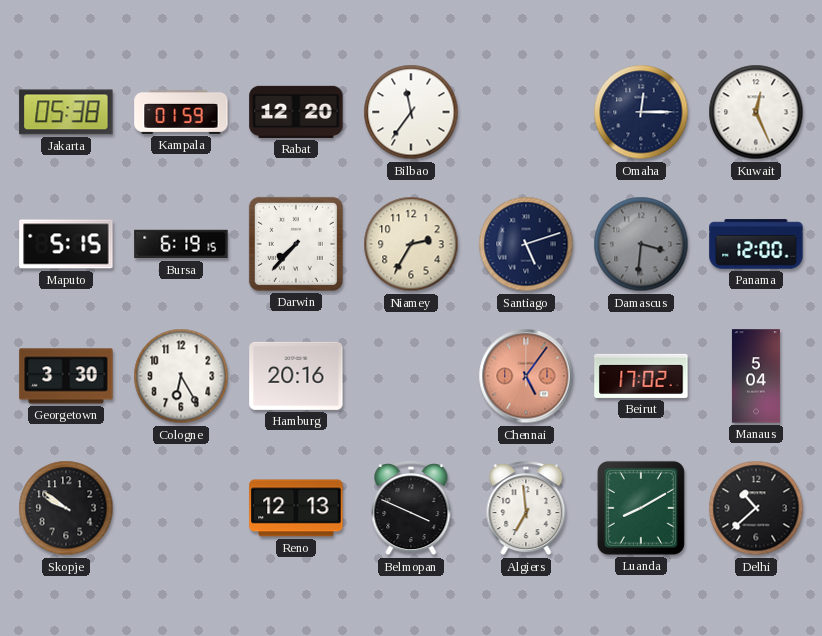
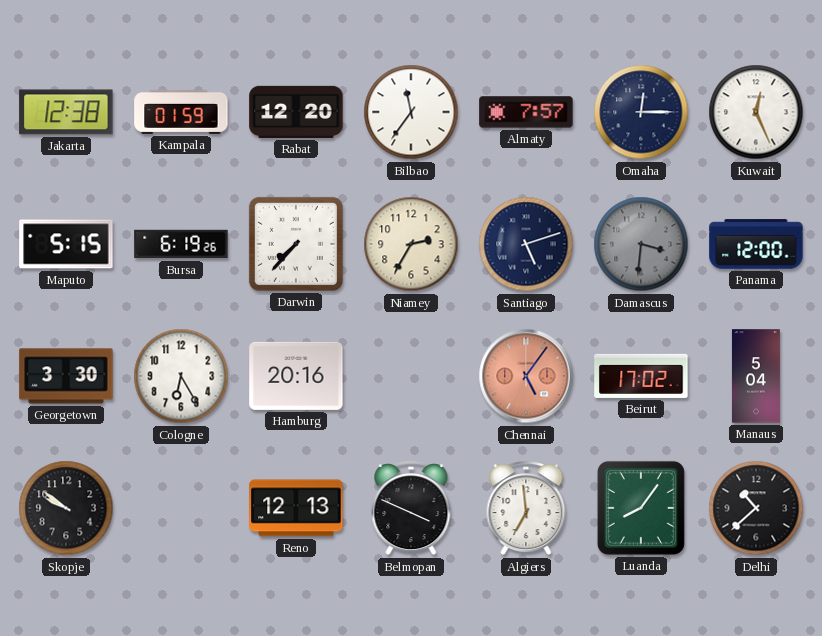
Jakarta: 05:38 -> 12:38 (66, 112)
Almaty: none -> 7:57 (526, 112)
Bursa: 6:19:15 -> 6:19:26 (181, 244)
Luanda: 8:10 -> 8:06 (641, 508)
